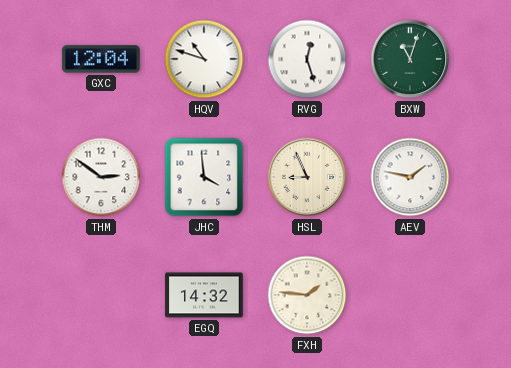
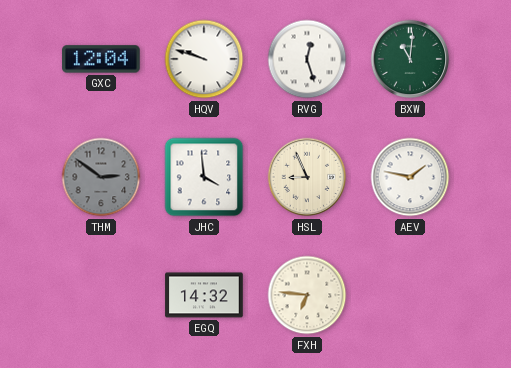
HQV: 10:48 -> 9:48 (204, 59)
BXW: 11:03 -> 11:01 (410, 59)
THM dial: white -> grey (101, 177)
FXH: 1:46 -> 6:46 (307, 295)
